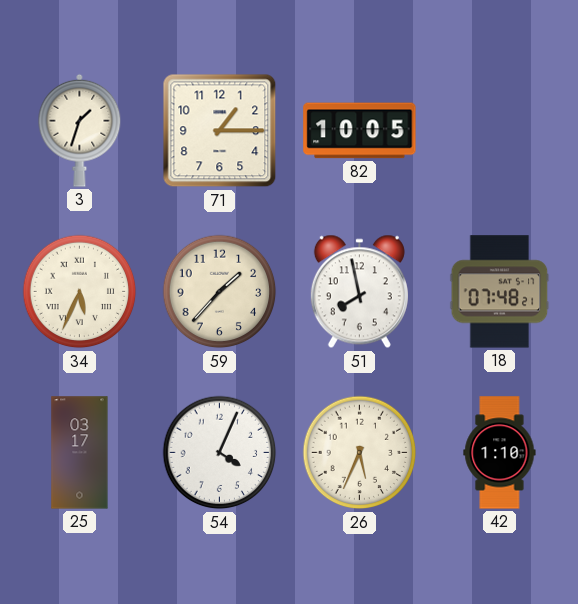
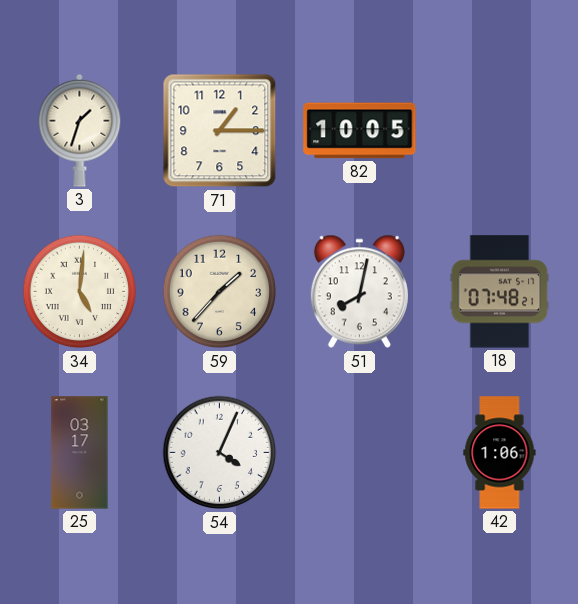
34: 5:34 -> 5:01 (80, 292)
51: 7:58 -> 8:02 (359, 292)
26: 5:34 -> none (360, 453)
42: 1:10 -> 1:06 (500, 453)
